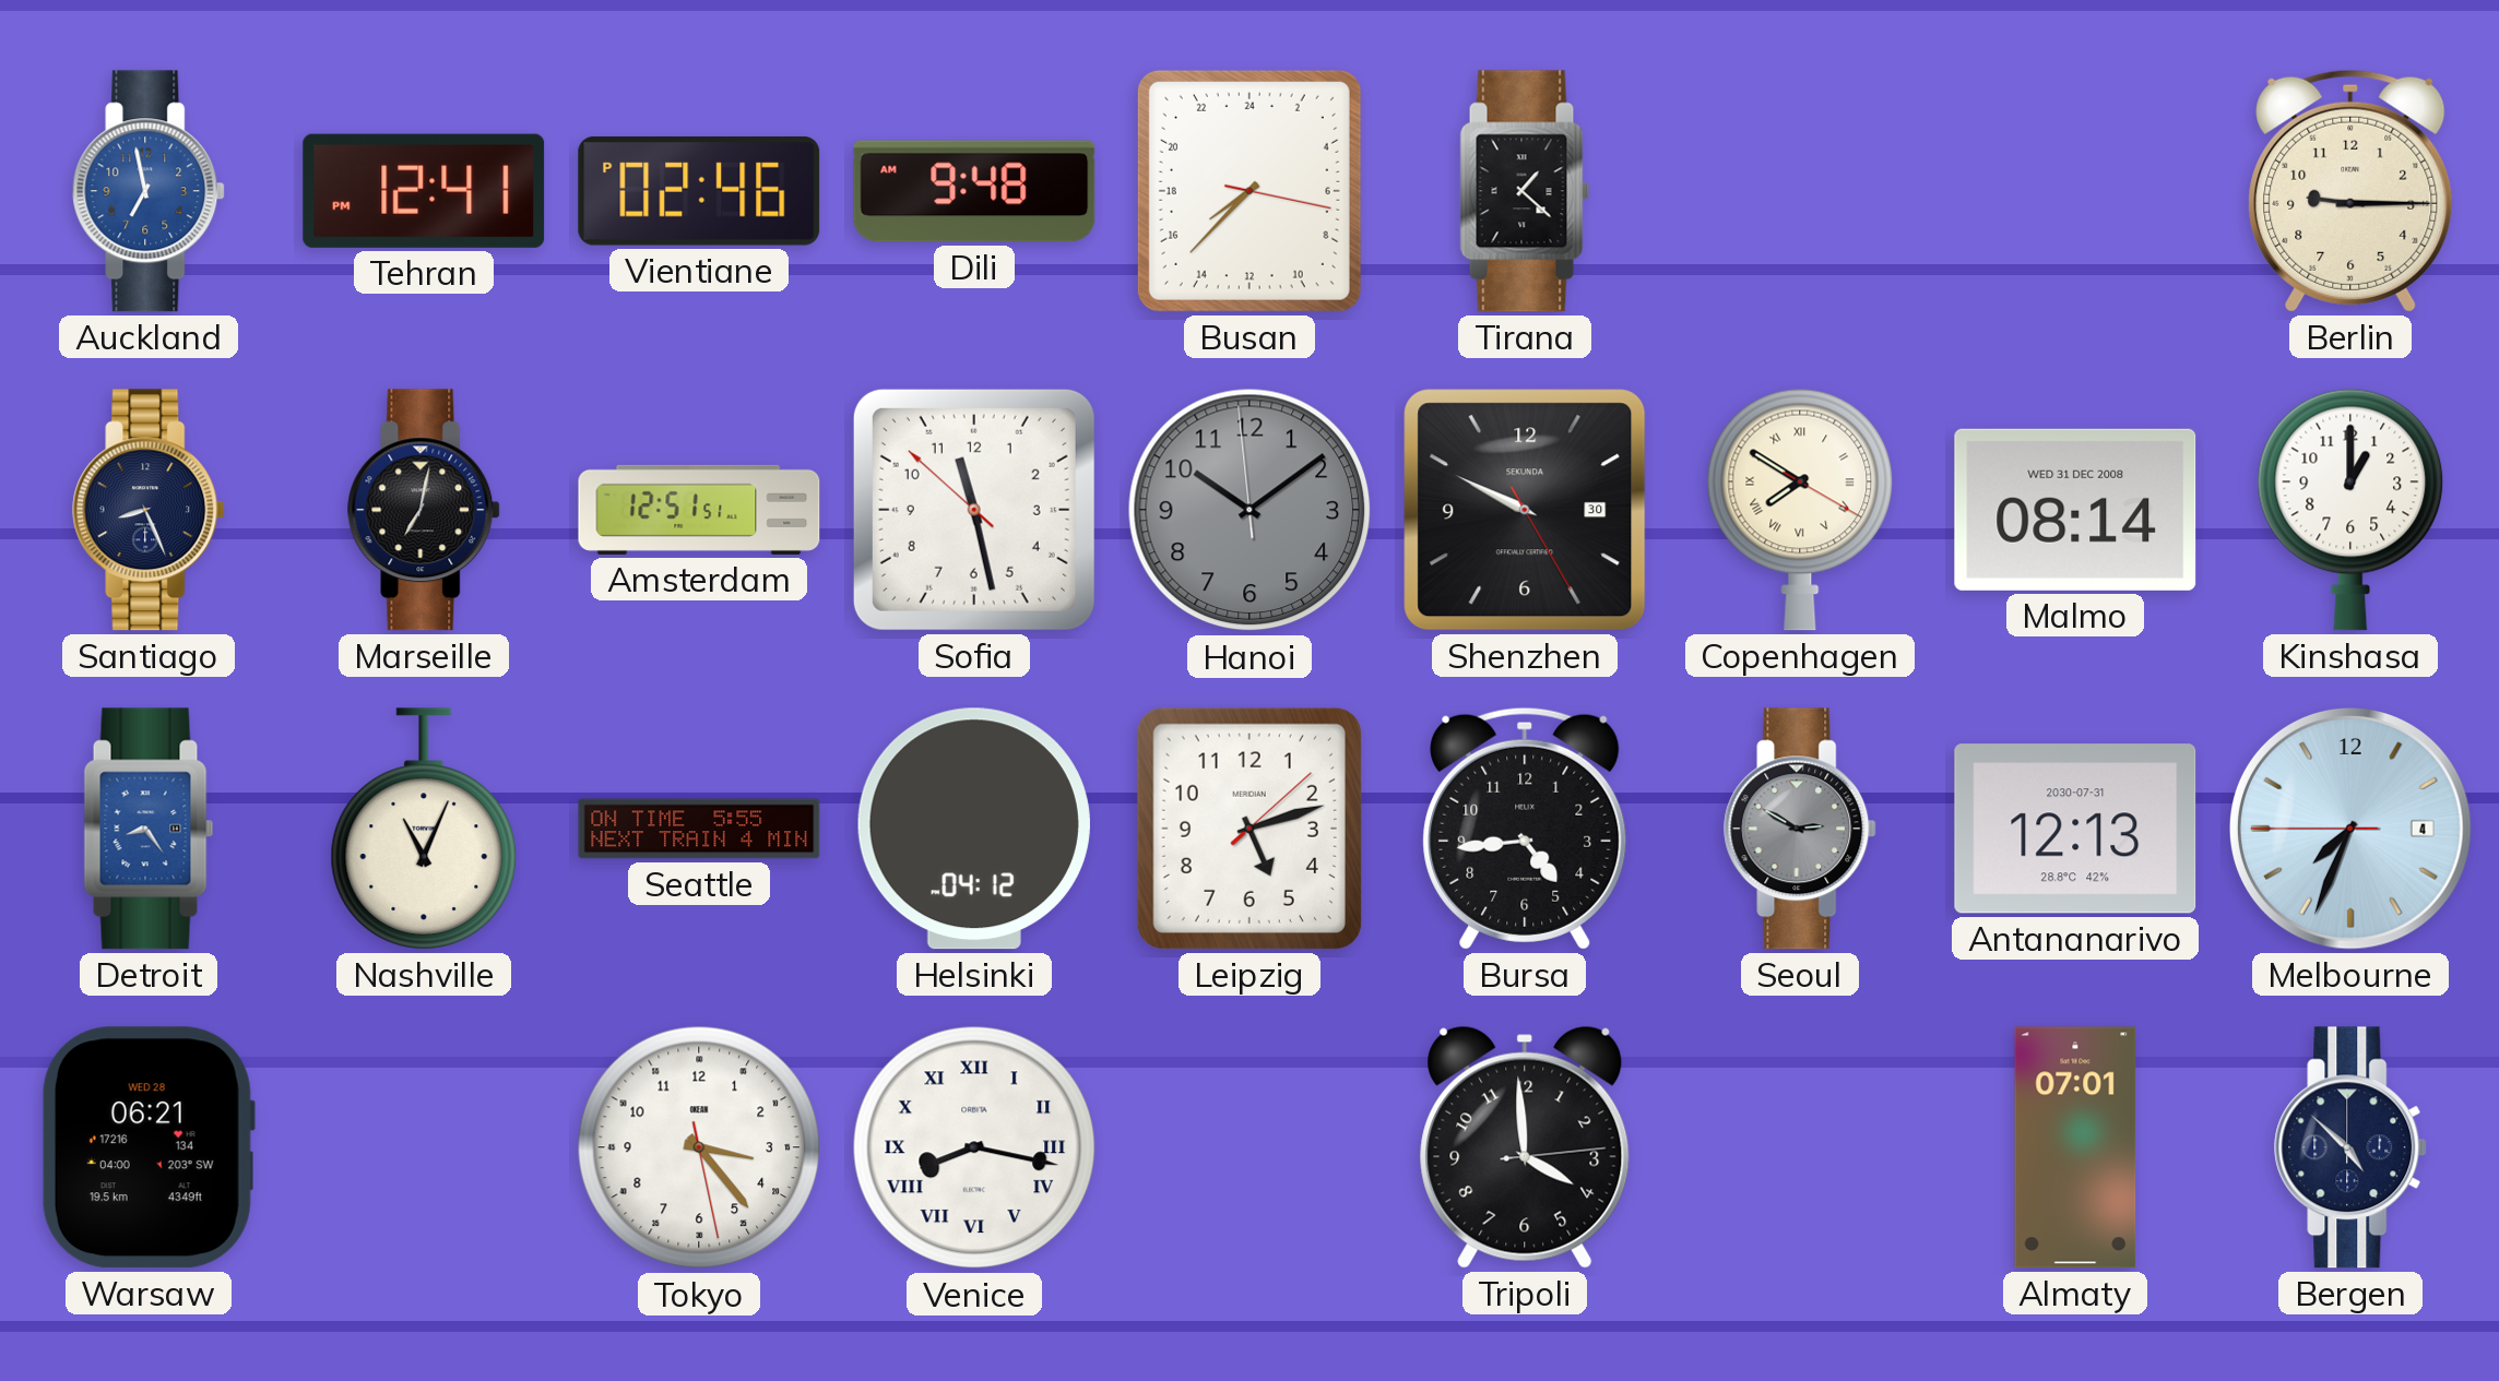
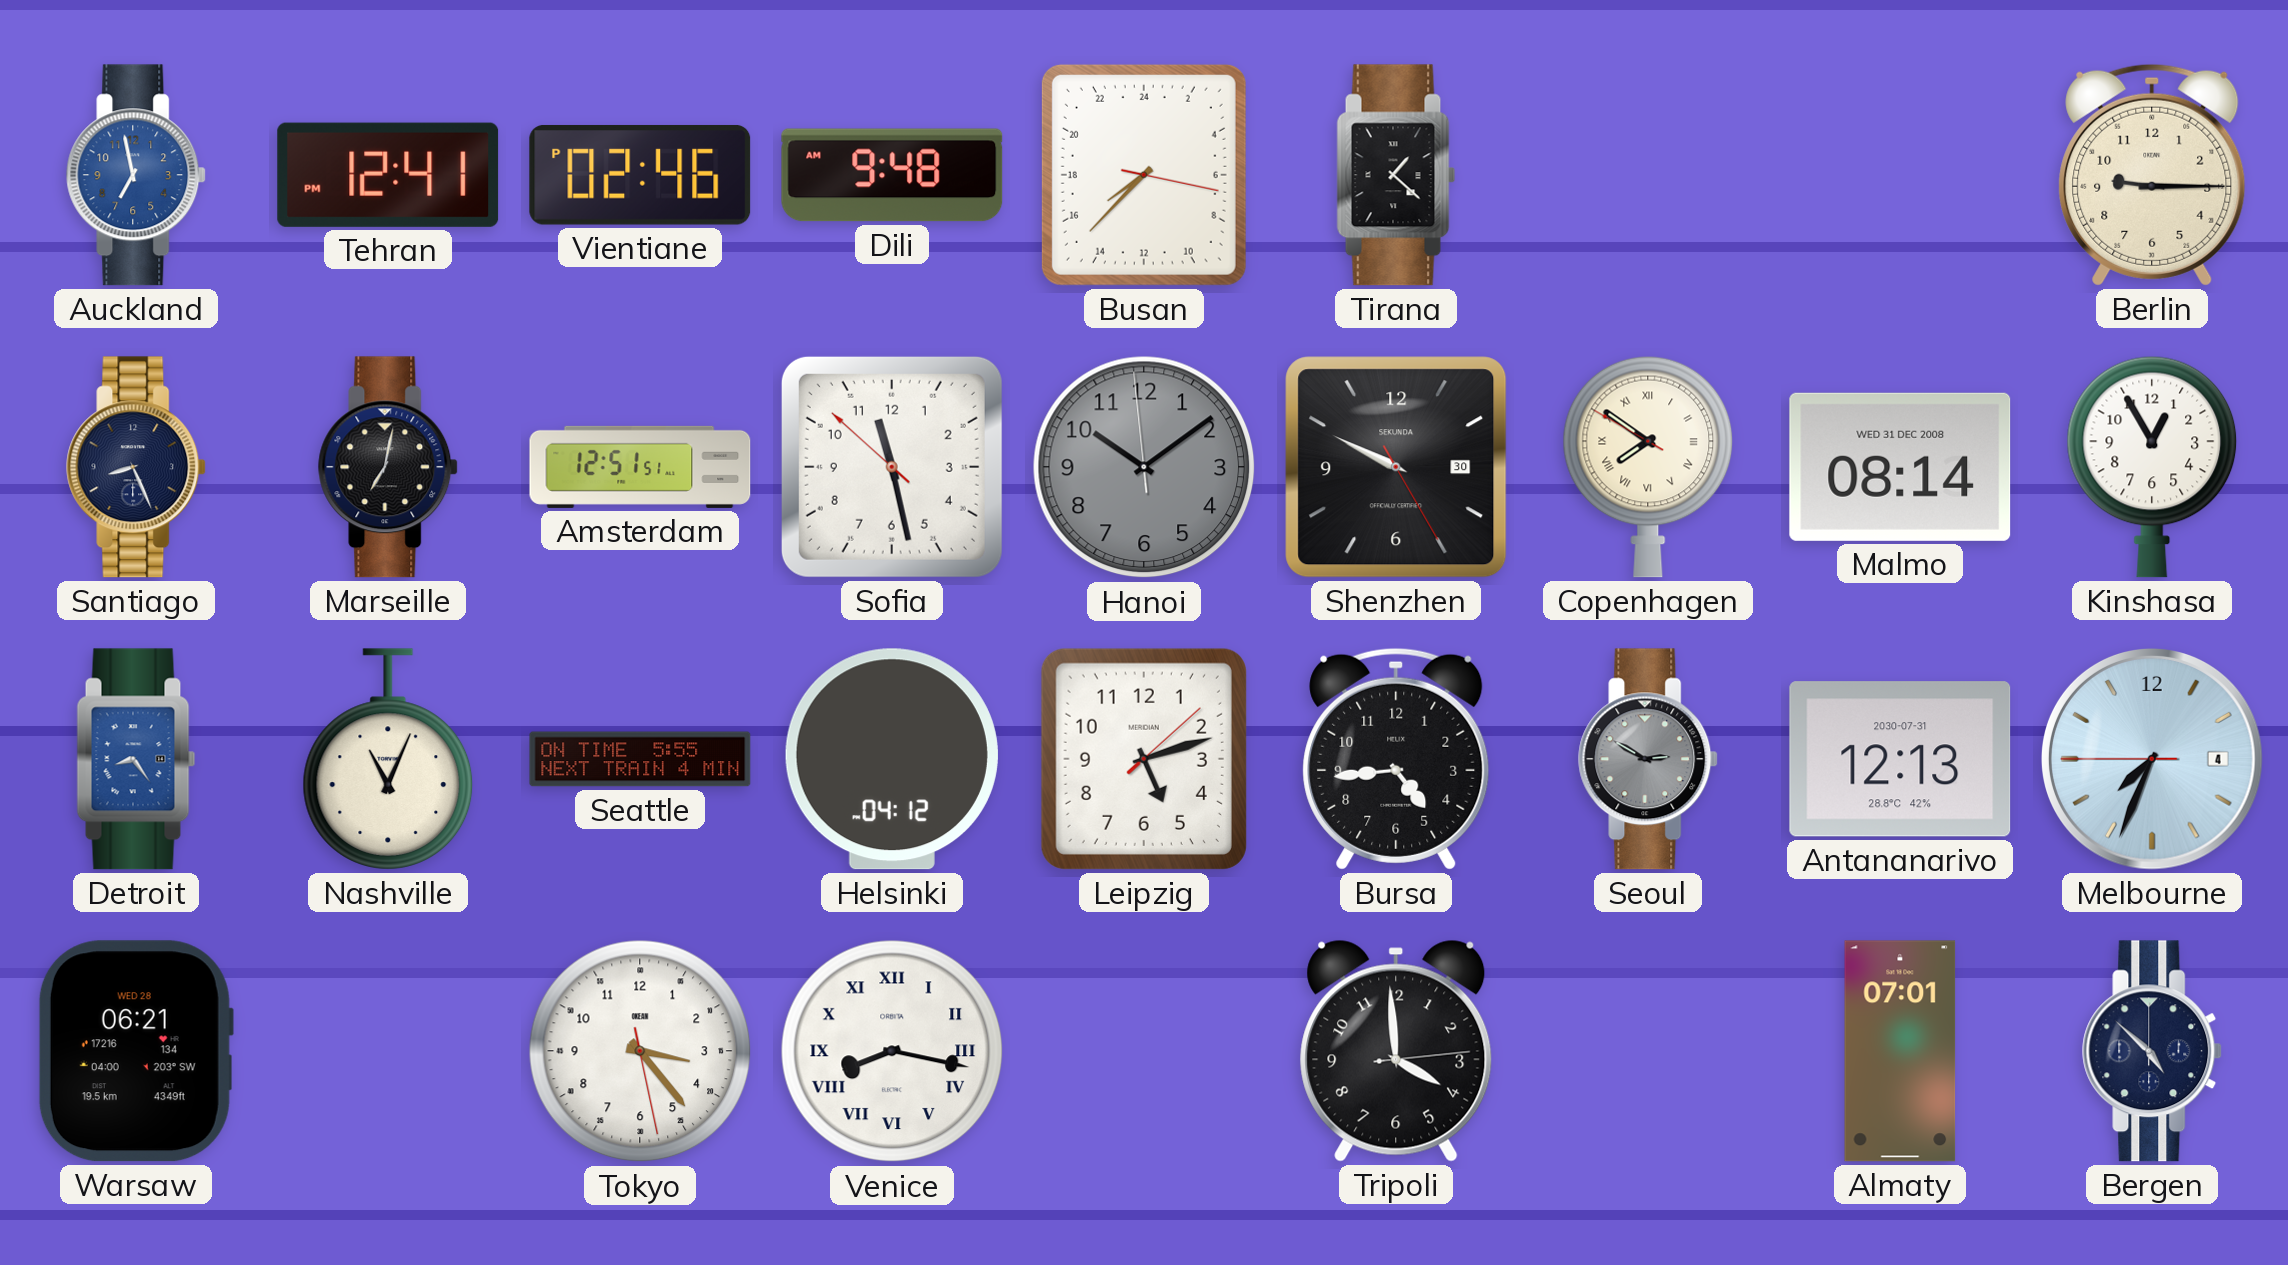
Copenhagen: 7:50:20 -> 7:50:50 (1648, 467)
Kinshasa: 1:00 -> 12:55 (2152, 467)
